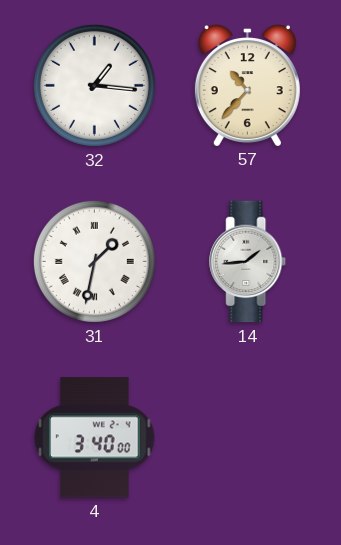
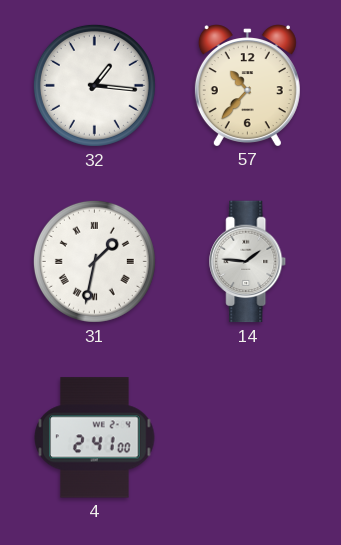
14: 1:44 -> 1:46 (248, 262)
4: 3:40 -> 2:41 (95, 438)
